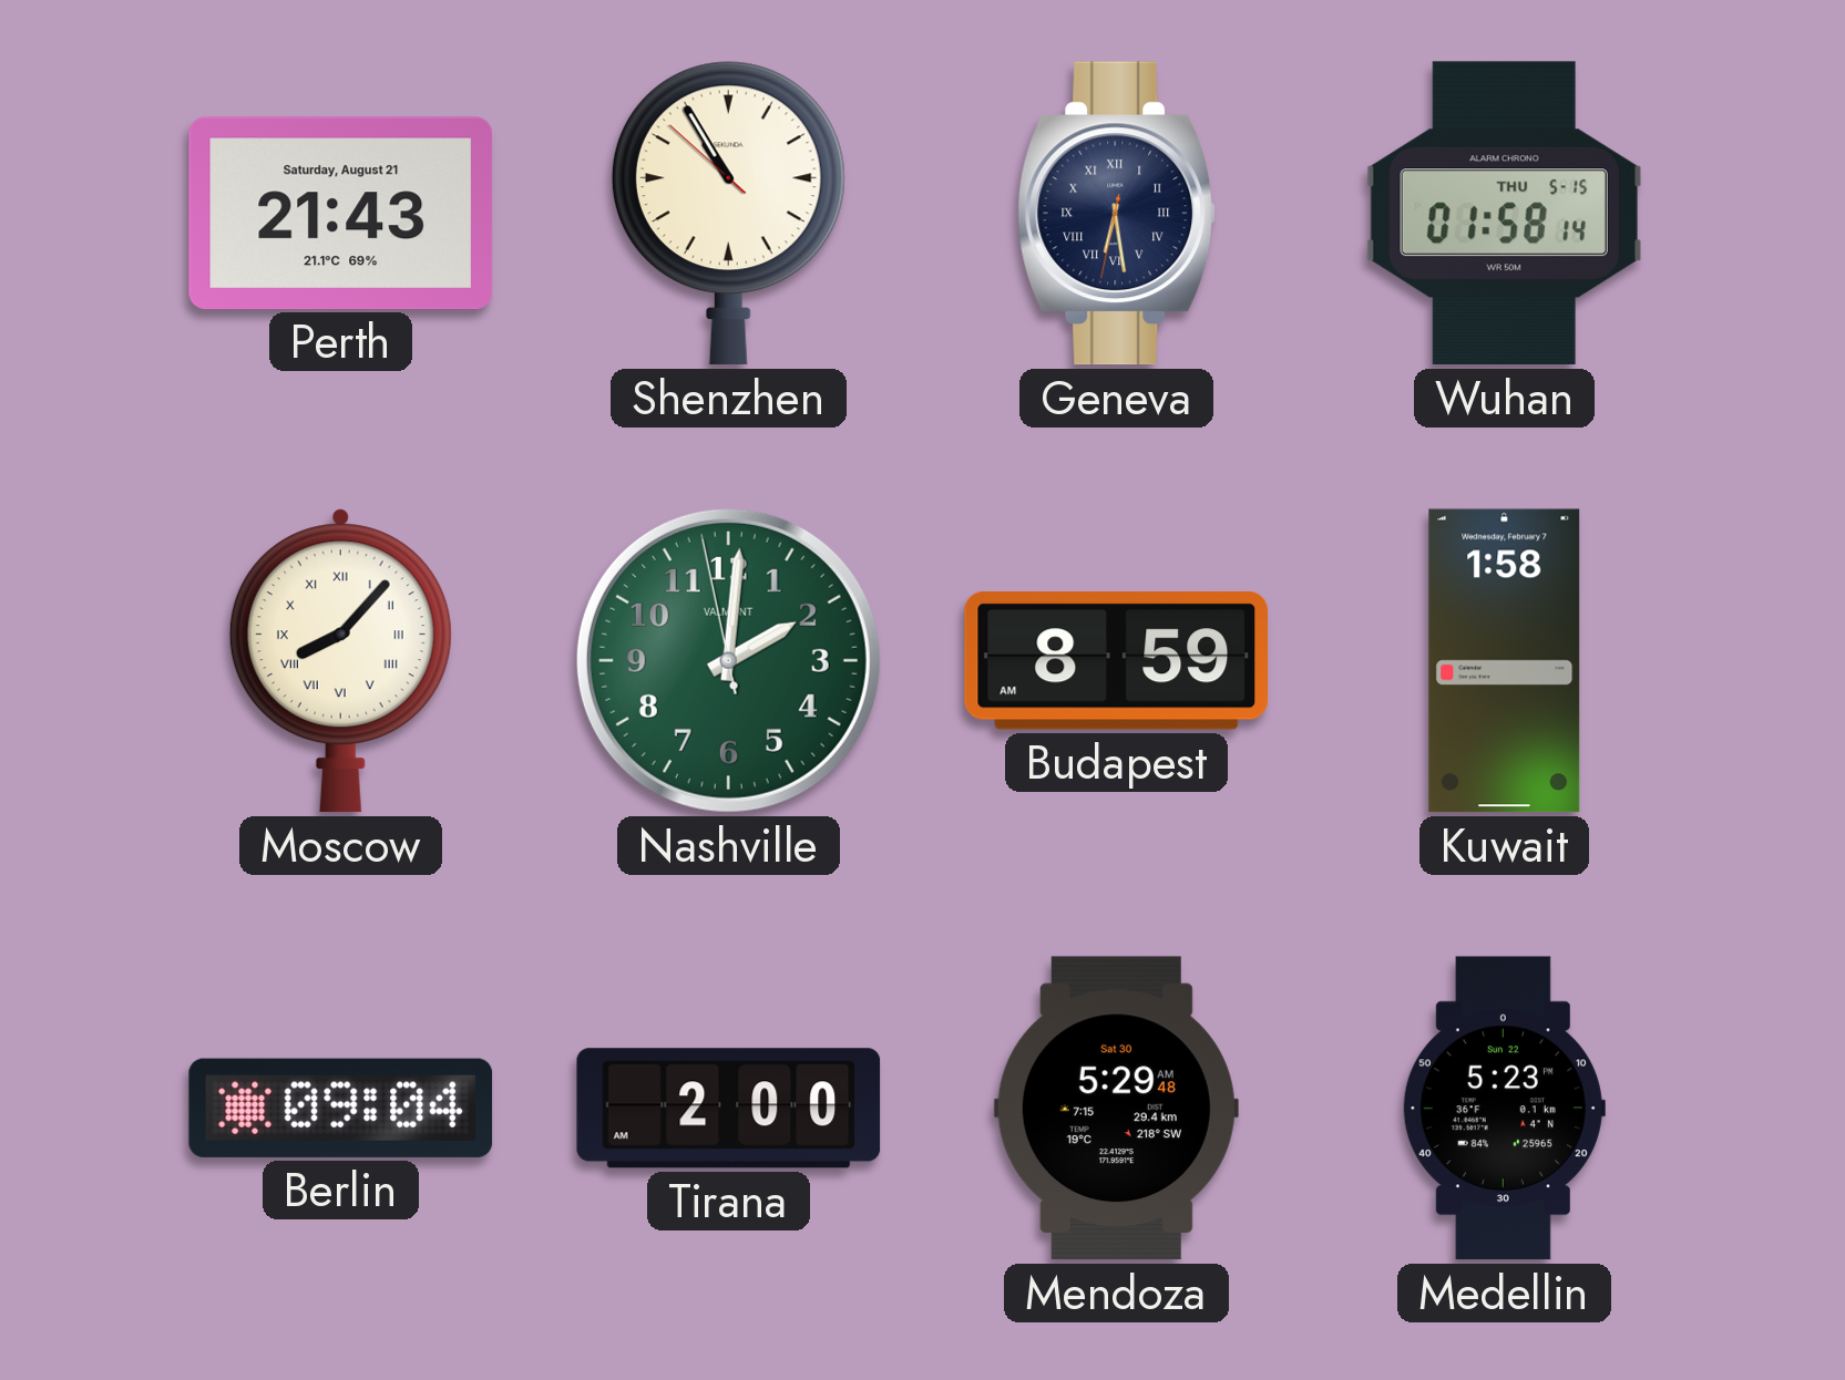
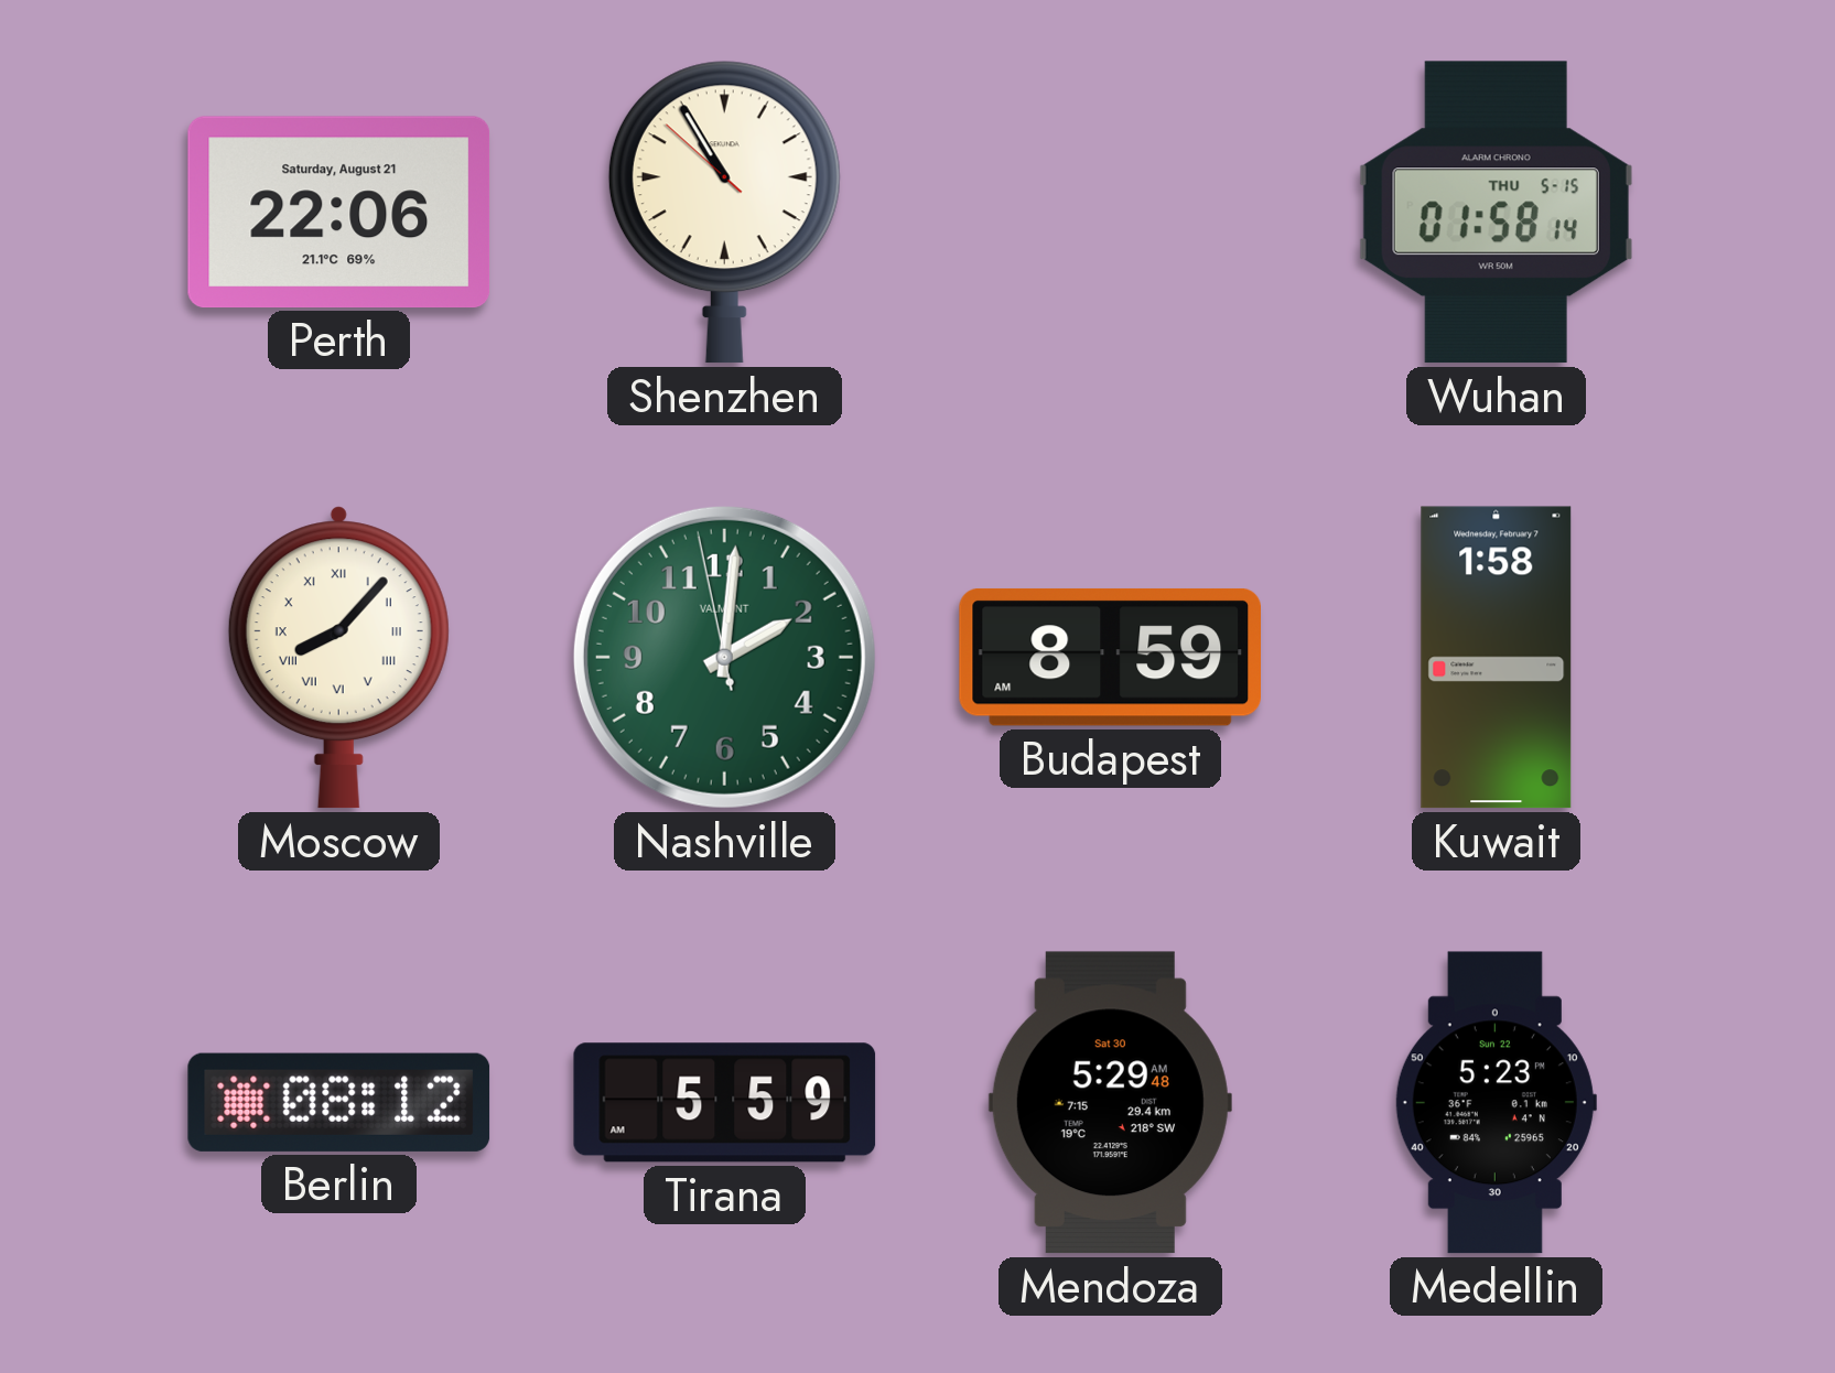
Perth: 21:43 -> 22:06 (339, 212)
Geneva: 6:28 -> none (1117, 214)
Berlin: 09:04 -> 08:12 (339, 1102)
Tirana: 2:00 -> 5:59 (725, 1103)
